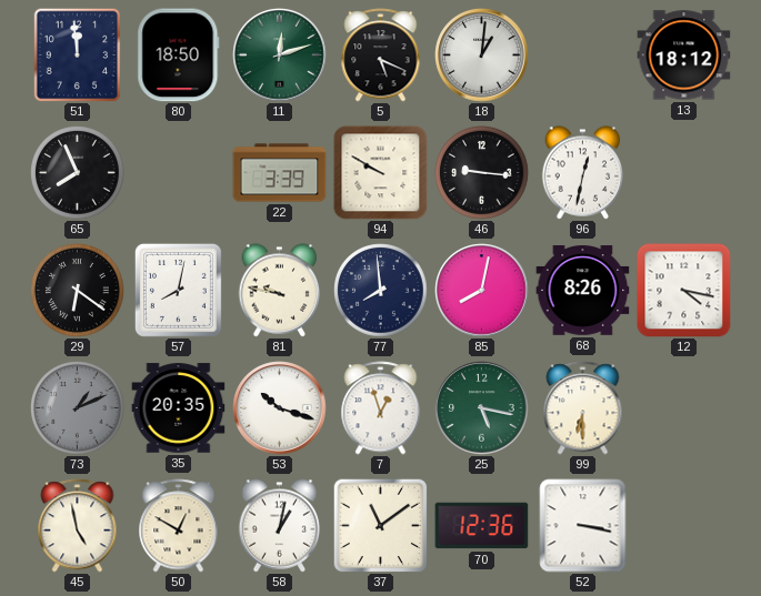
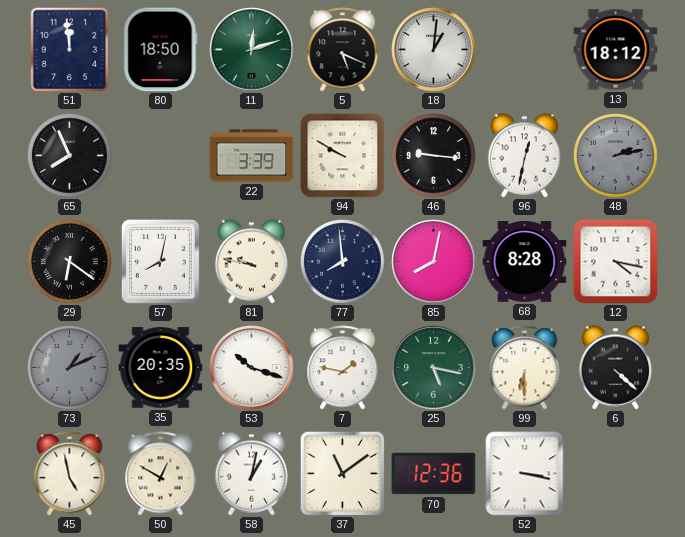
48: none -> 2:13 (616, 156)
68: 8:26 -> 8:28 (525, 262)
7: 12:57 -> 1:47 (343, 368)
6: none -> 4:22 (616, 368)
